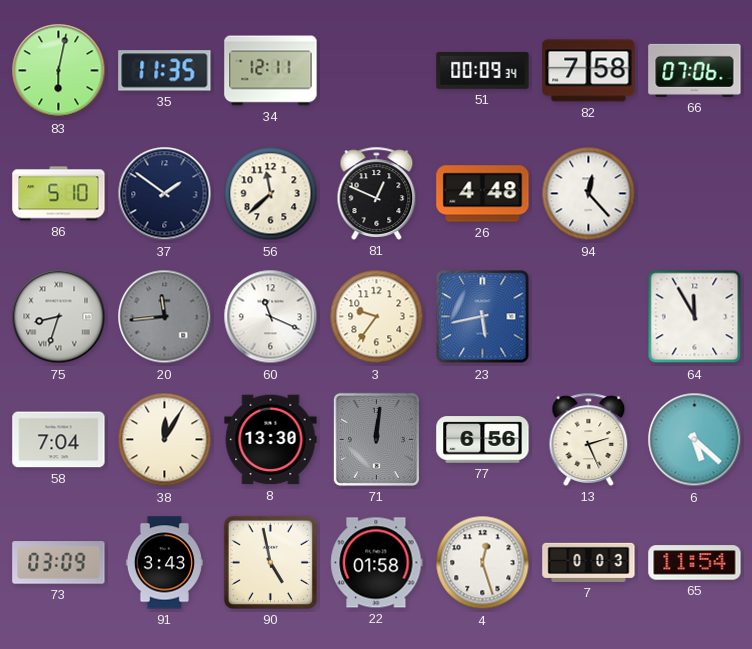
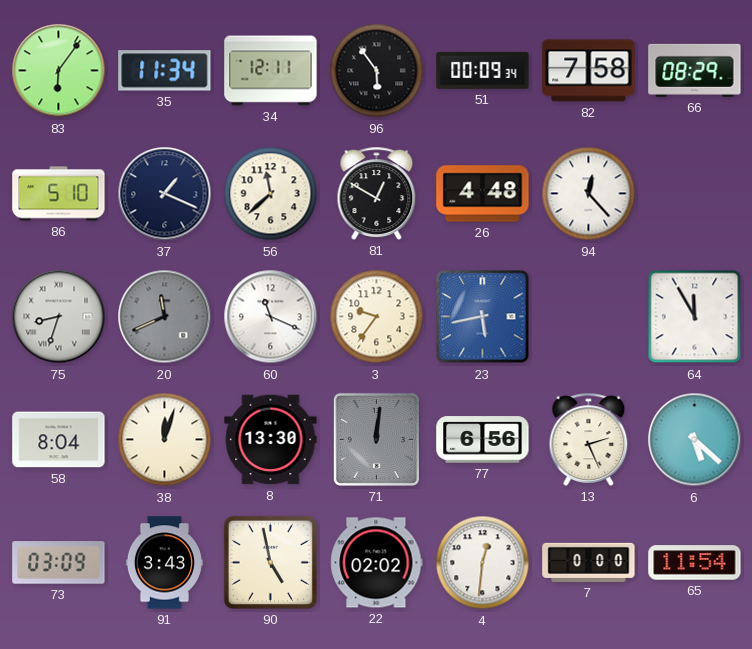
83: 6:02 -> 6:06 (59, 71)
35: 11:35 -> 11:34 (165, 71)
96: none -> 5:54 (377, 71)
66: 07:06 -> 08:29 (695, 70)
37: 1:51 -> 1:19 (165, 194)
81: 12:49 -> 12:50 (377, 193)
20: 11:44 -> 11:41 (165, 317)
58: 7:04 -> 8:04 (59, 440)
38: 12:05 -> 12:03 (165, 440)
22: 01:58 -> 02:02 (377, 563)
4: 12:27 -> 12:31 (483, 563)
7: 0:03 -> 0:00 (589, 562)
